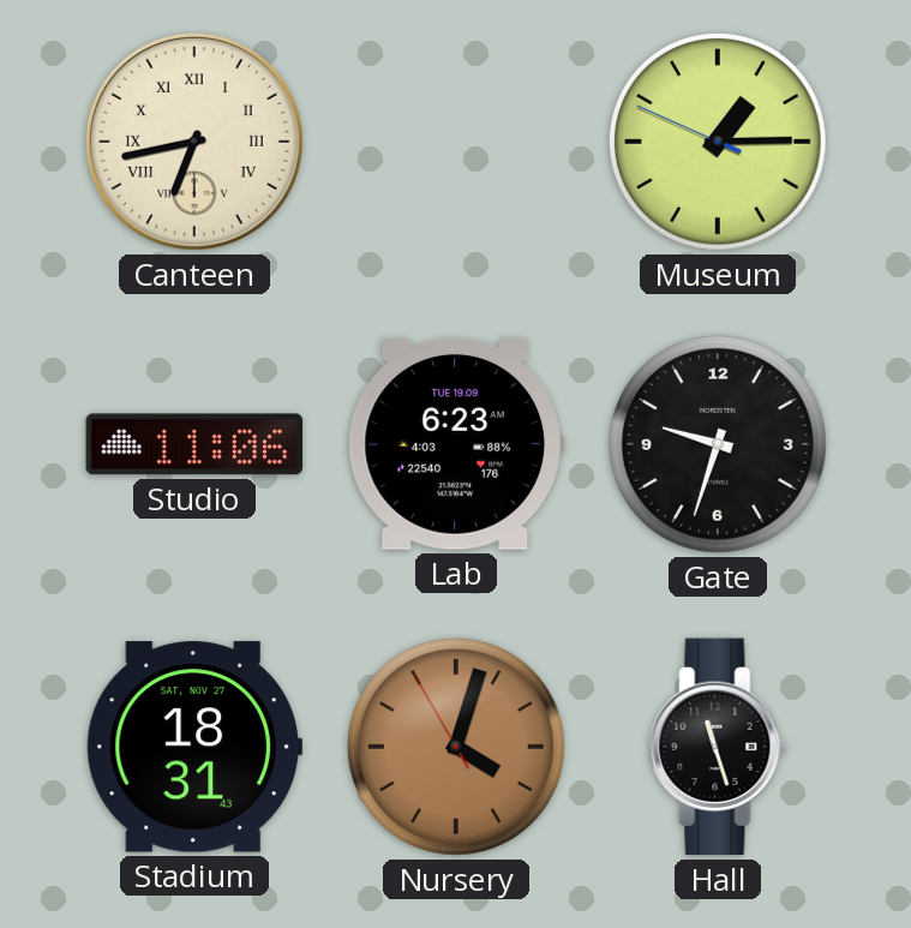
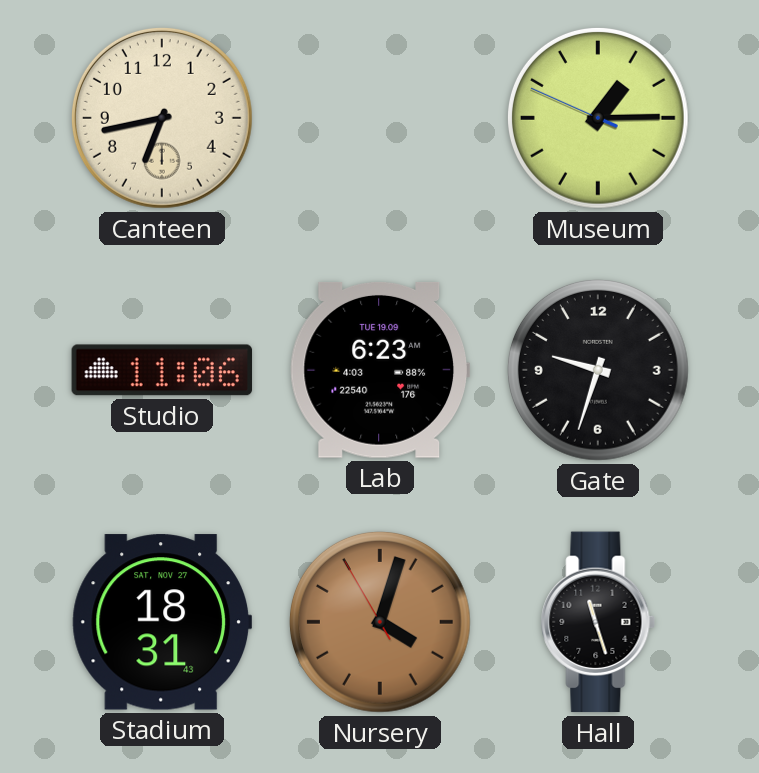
Canteen numerals: Roman -> Arabic (162, 118)
